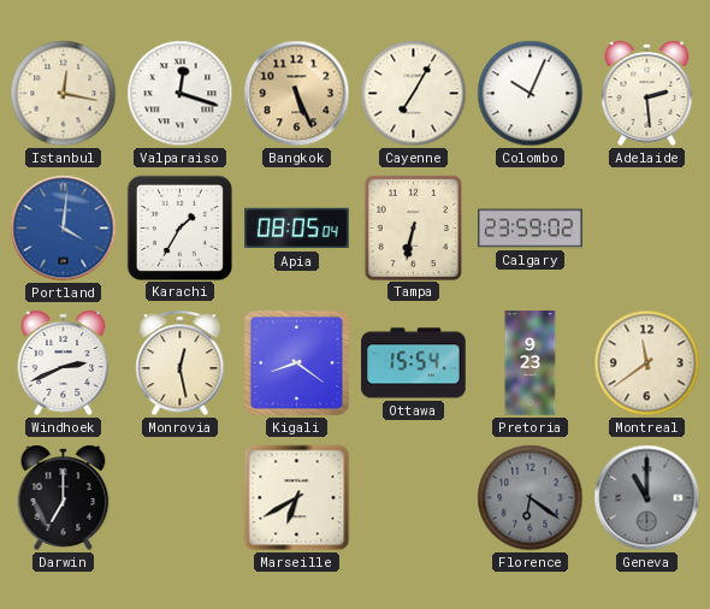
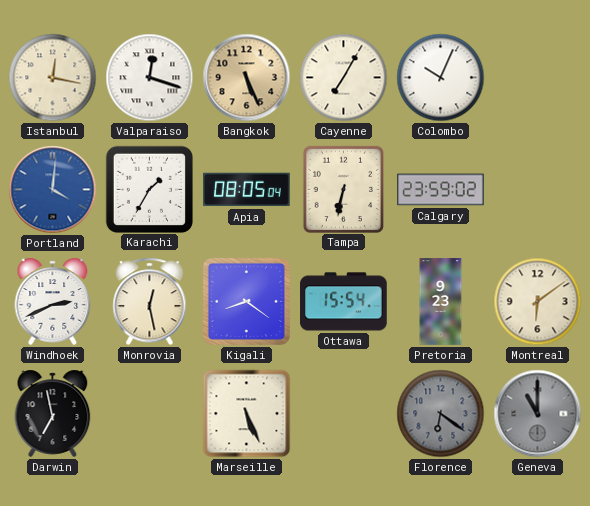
Adelaide: 2:29 -> none (647, 93)
Montreal: 11:39 -> 6:09 (538, 302)
Darwin: 7:00 -> 6:58 (53, 413)
Marseille: 6:40 -> 5:26 (247, 414)
